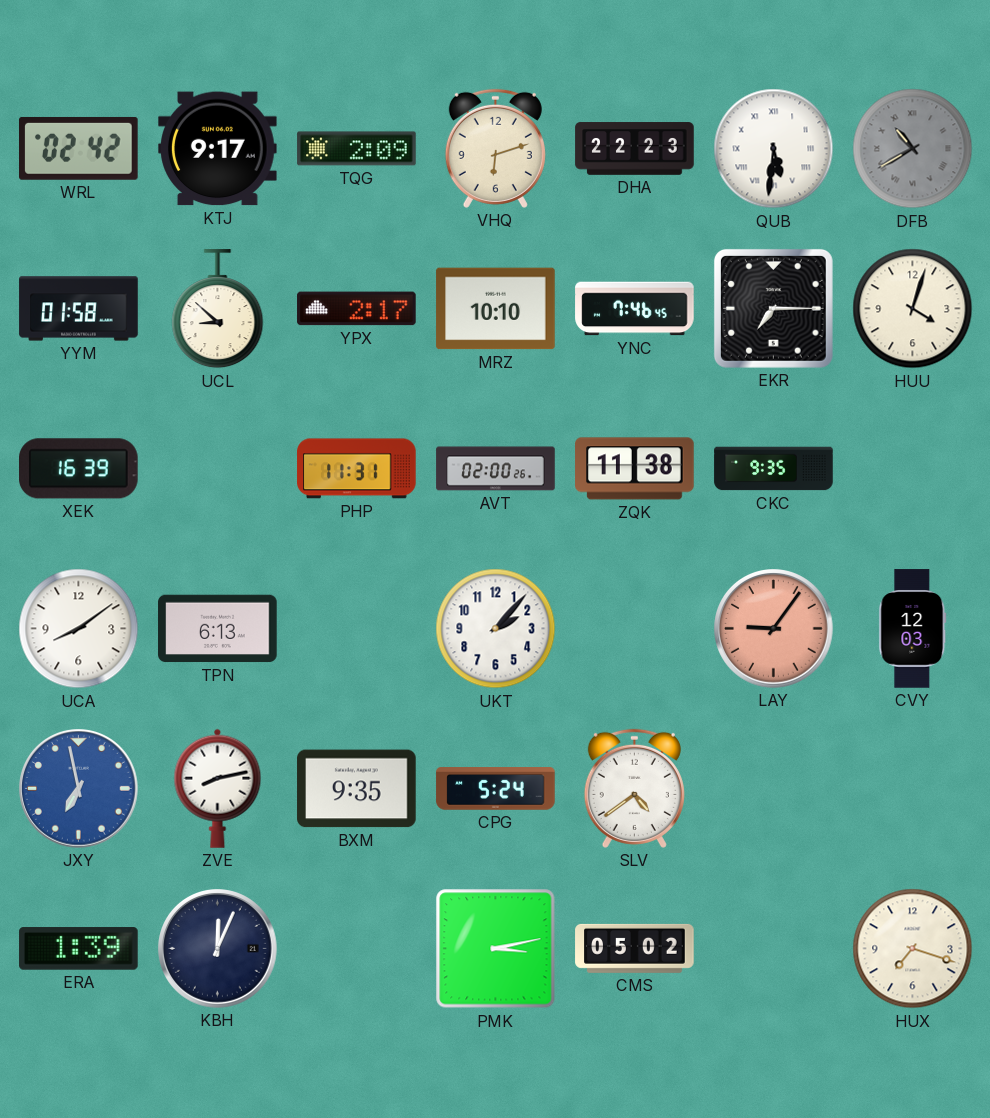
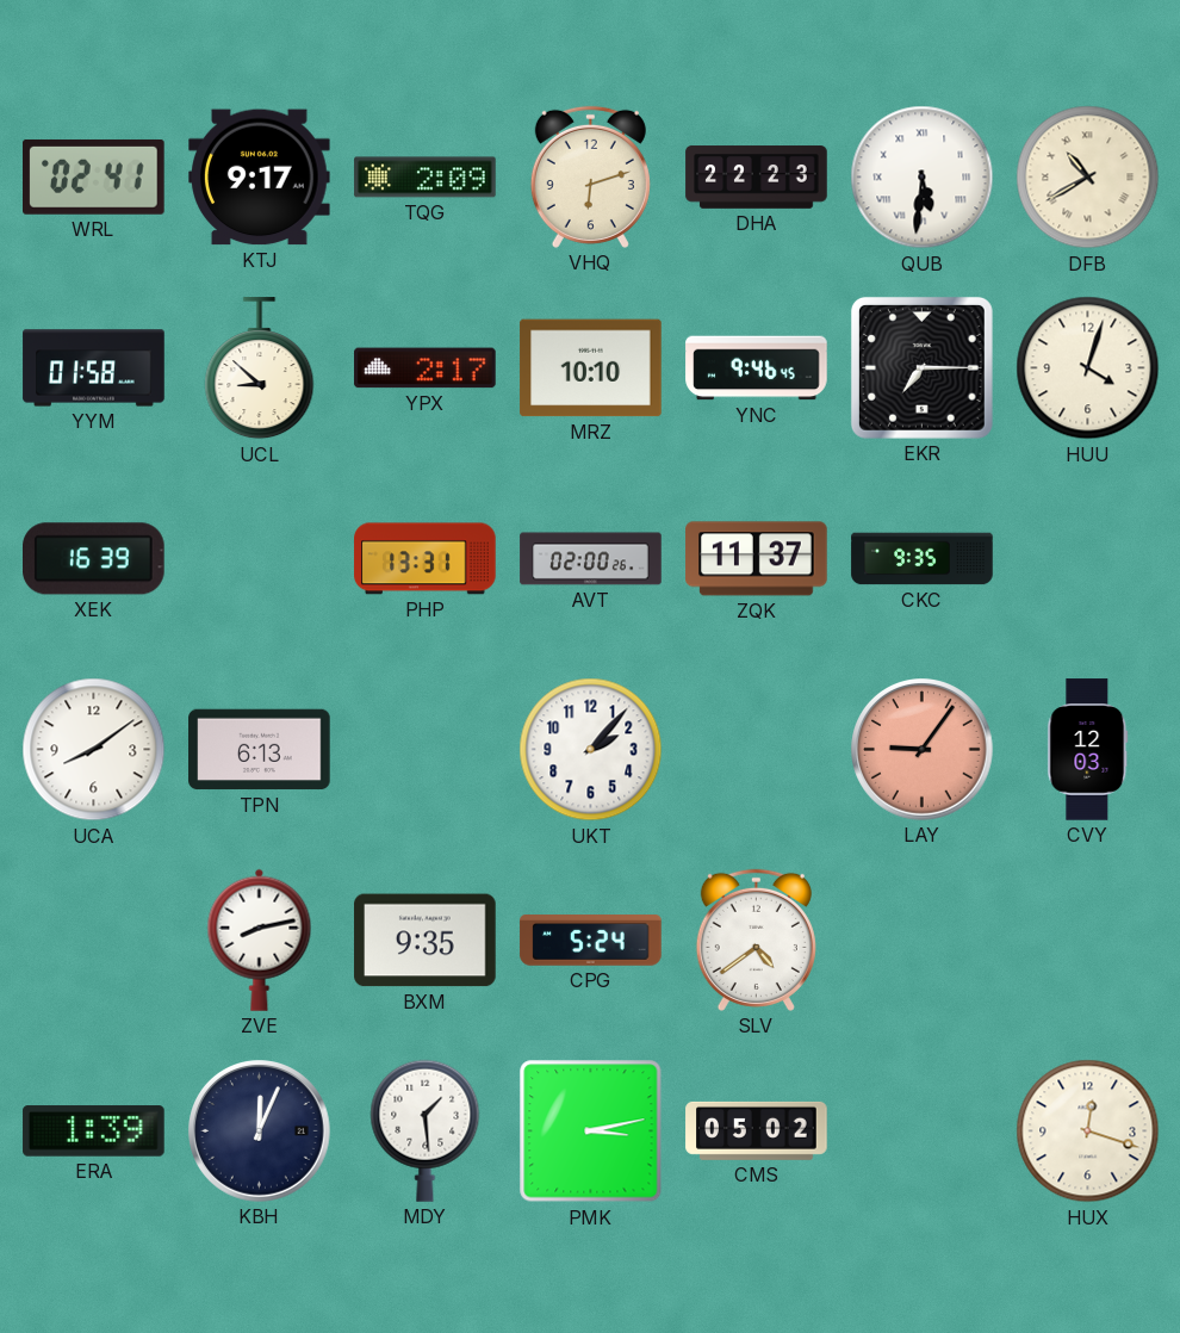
WRL: 02:42 -> 02:41 (94, 176)
DFB dial: grey -> cream (1088, 178)
YNC: 7:46 -> 9:46 (757, 368)
PHP: 11:31 -> 13:31 (426, 559)
ZQK: 11:38 -> 11:37 (757, 559)
JXY: 6:58 -> none (79, 789)
MDY: none -> 1:29 (426, 1130)
HUX: 7:18 -> 12:18 (1088, 1131)
